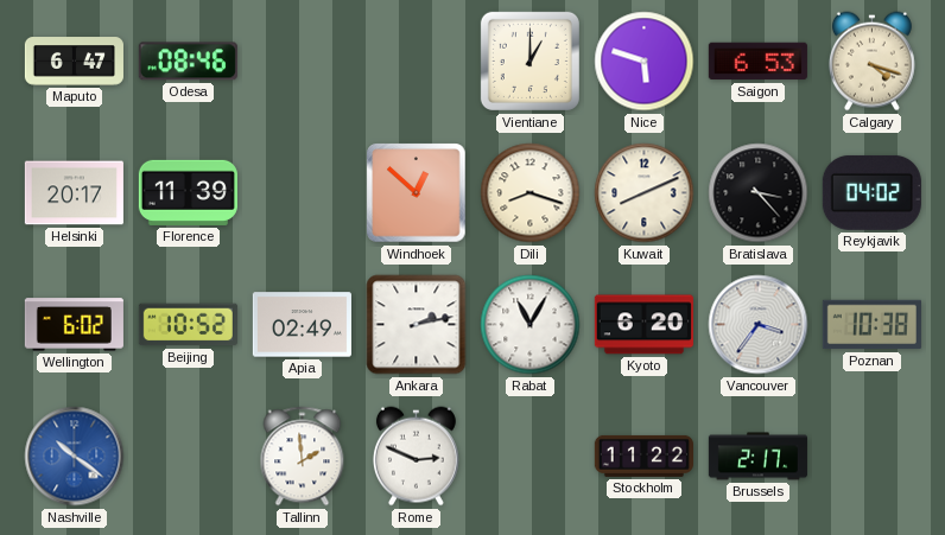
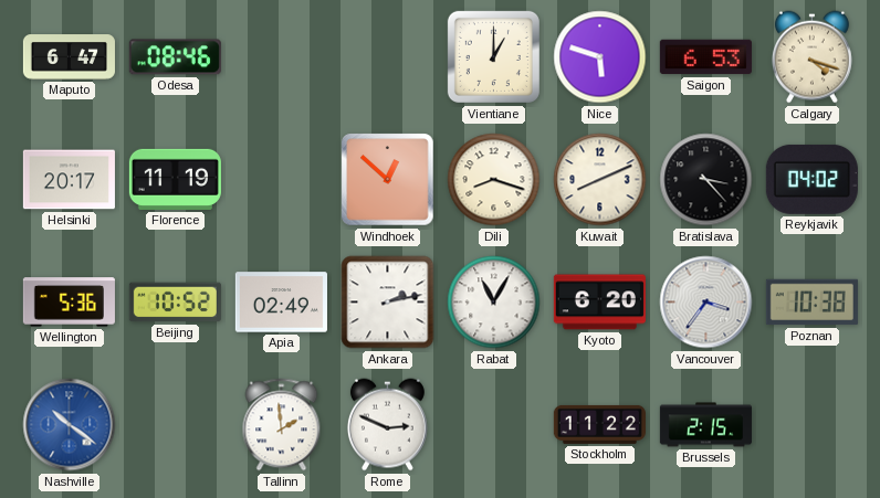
Florence: 11:39 -> 11:19 (175, 179)
Wellington: 6:02 -> 5:36 (69, 303)
Brussels: 2:17 -> 2:15 (705, 425)
